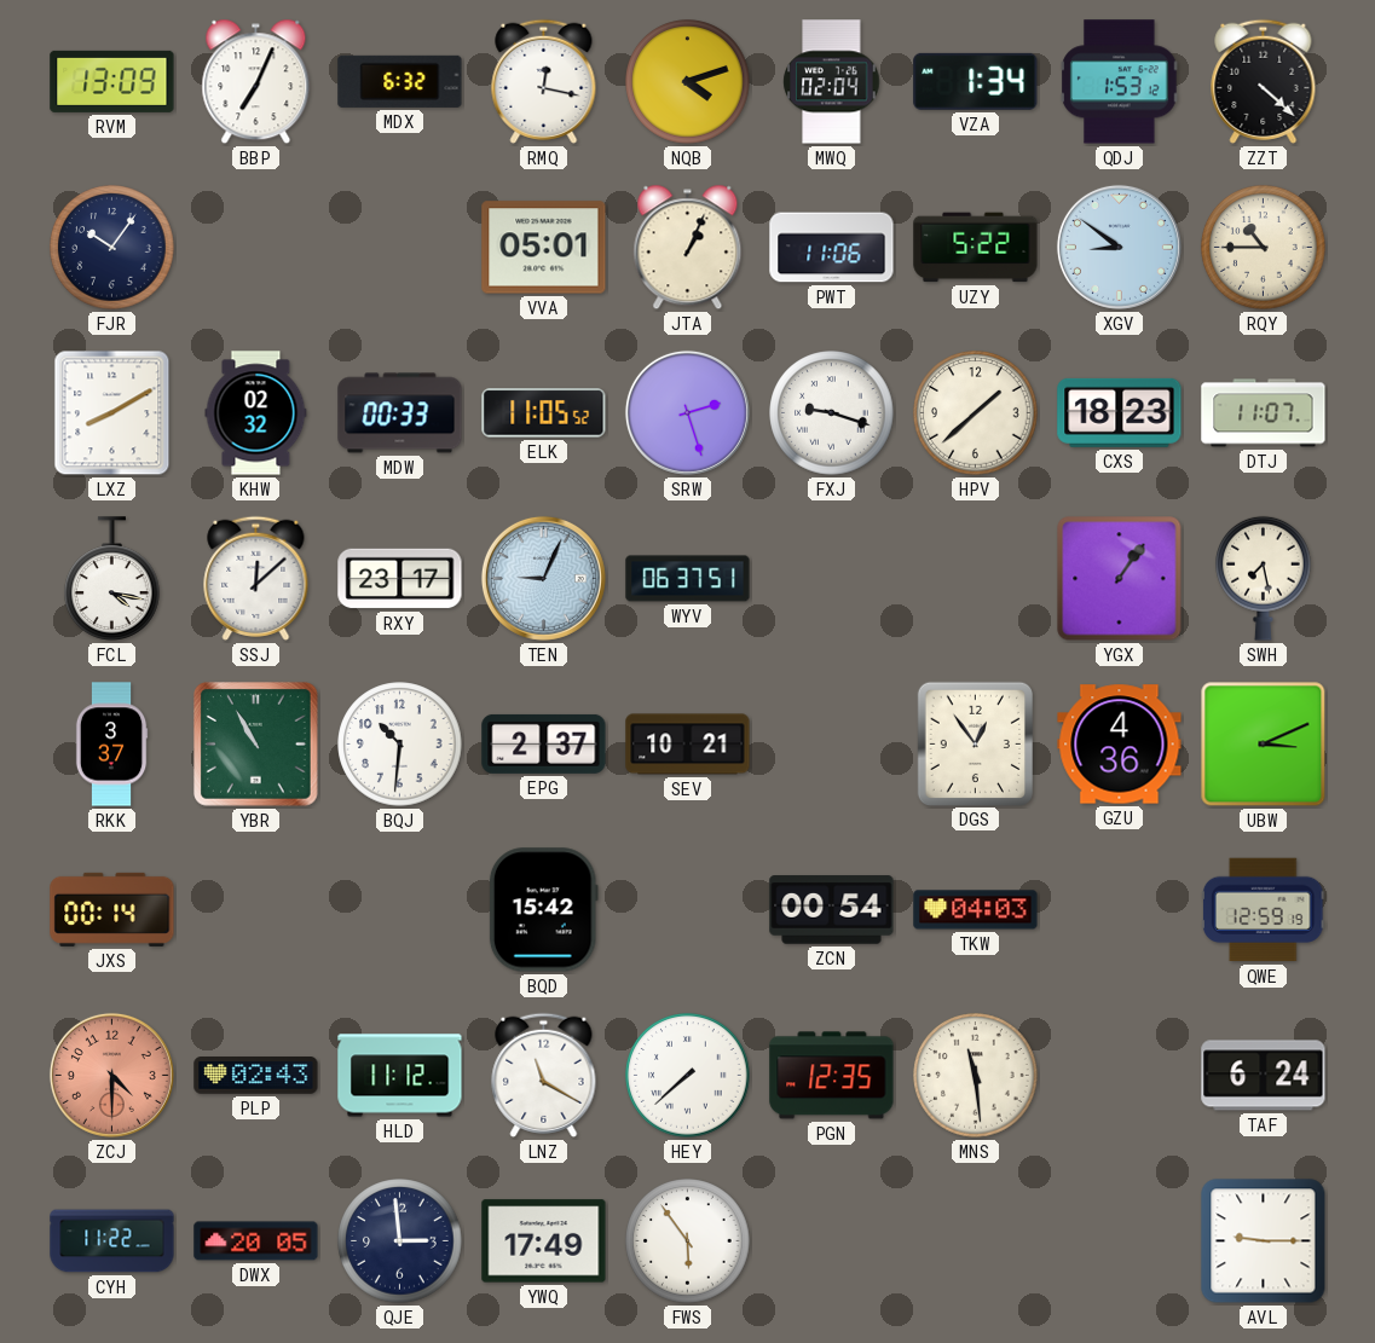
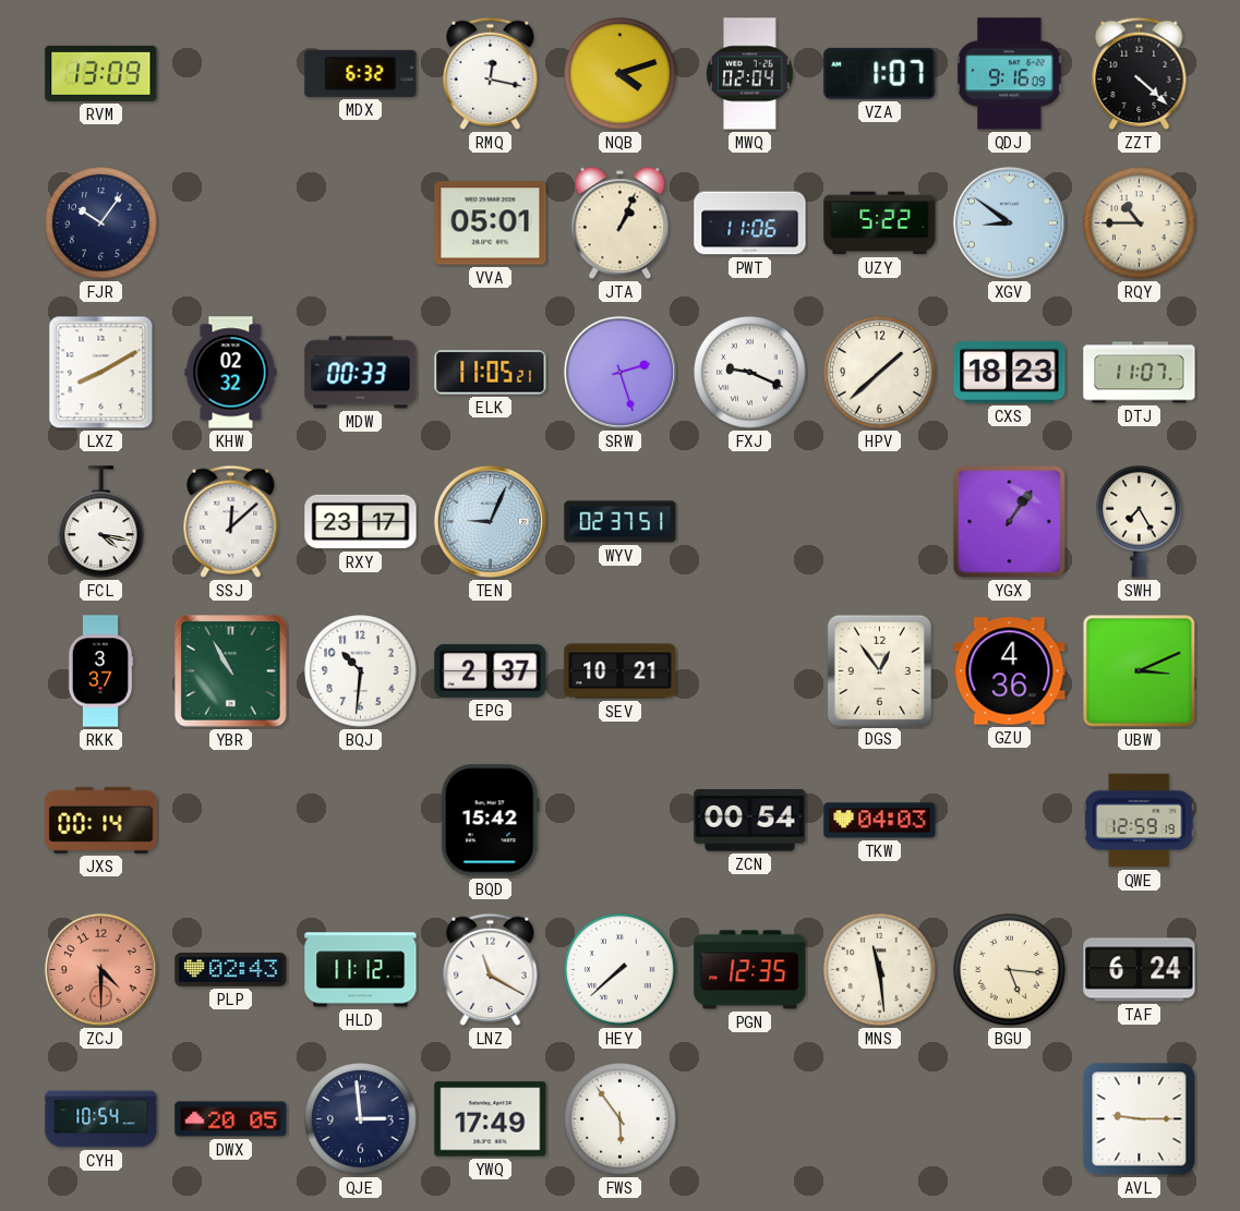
BBP: 7:04 -> none (256, 82)
VZA: 1:34 -> 1:07 (880, 73)
QDJ: 1:53 -> 9:16 (1010, 74)
ELK: 11:05:52 -> 11:05:21 (491, 373)
FXJ: 9:18 -> 9:19 (750, 373)
WYV: 06:37 -> 02:37 (621, 522)
SWH: 7:28 -> 7:25 (1140, 521)
BGU: none -> 5:16 (1010, 970)
CYH: 11:22 -> 10:54 (101, 1119)
